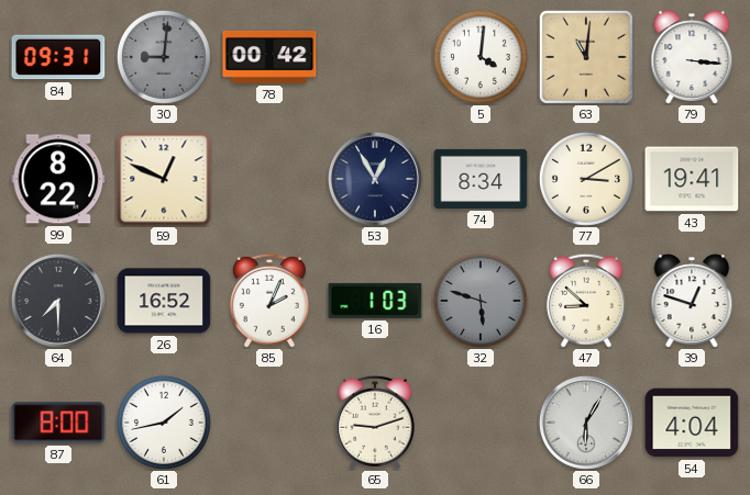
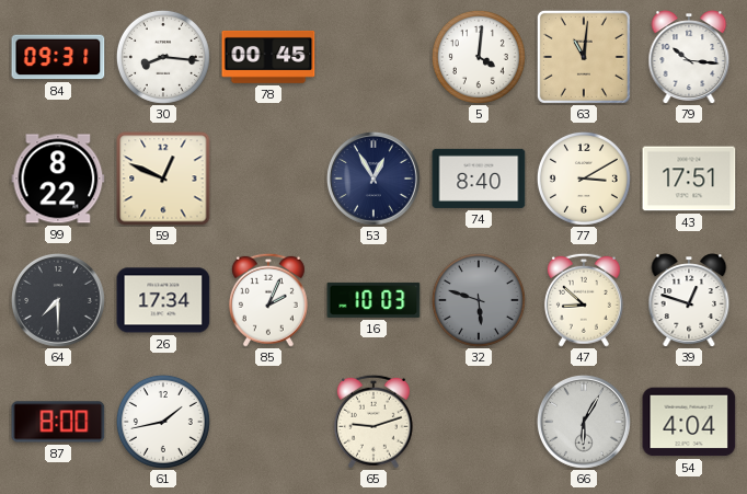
30: 9:01 -> 8:16 (163, 57)
30 dial: grey -> white (163, 57)
78: 00:42 -> 00:45 (268, 57)
79: 3:16 -> 10:16 (689, 57)
74: 8:34 -> 8:40 (479, 179)
43: 19:41 -> 17:51 (689, 179)
26: 16:52 -> 17:34 (163, 300)
16: 1:03 -> 10:03 (373, 300)
